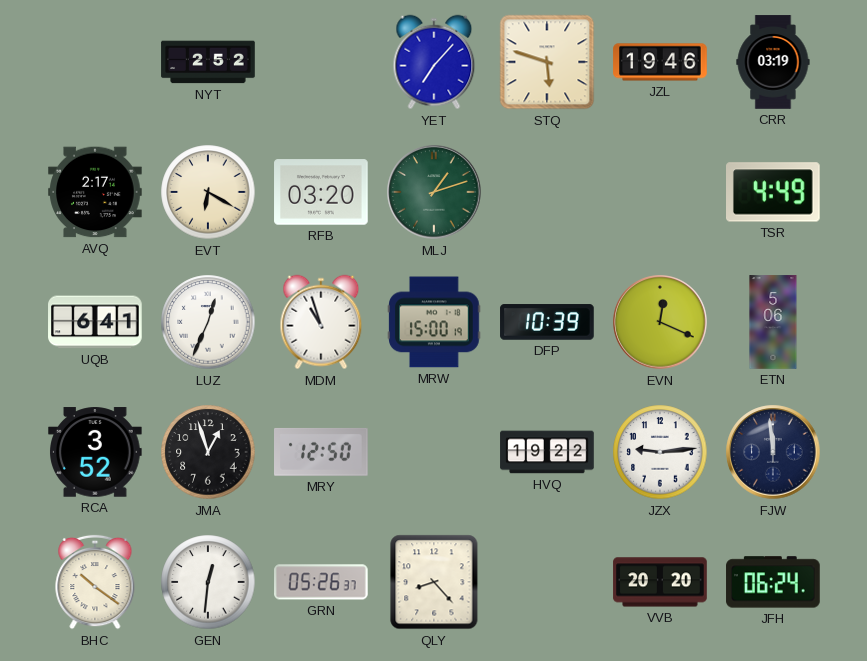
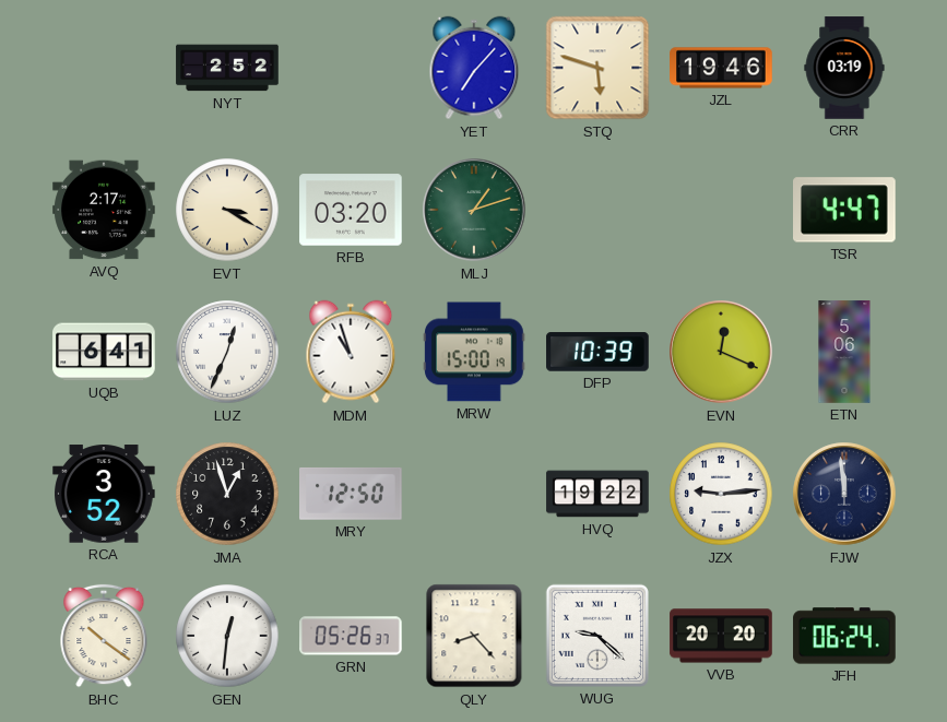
EVT: 6:20 -> 3:20 (227, 210)
TSR: 4:49 -> 4:47 (845, 210)
WUG: none -> 9:22 (597, 636)
